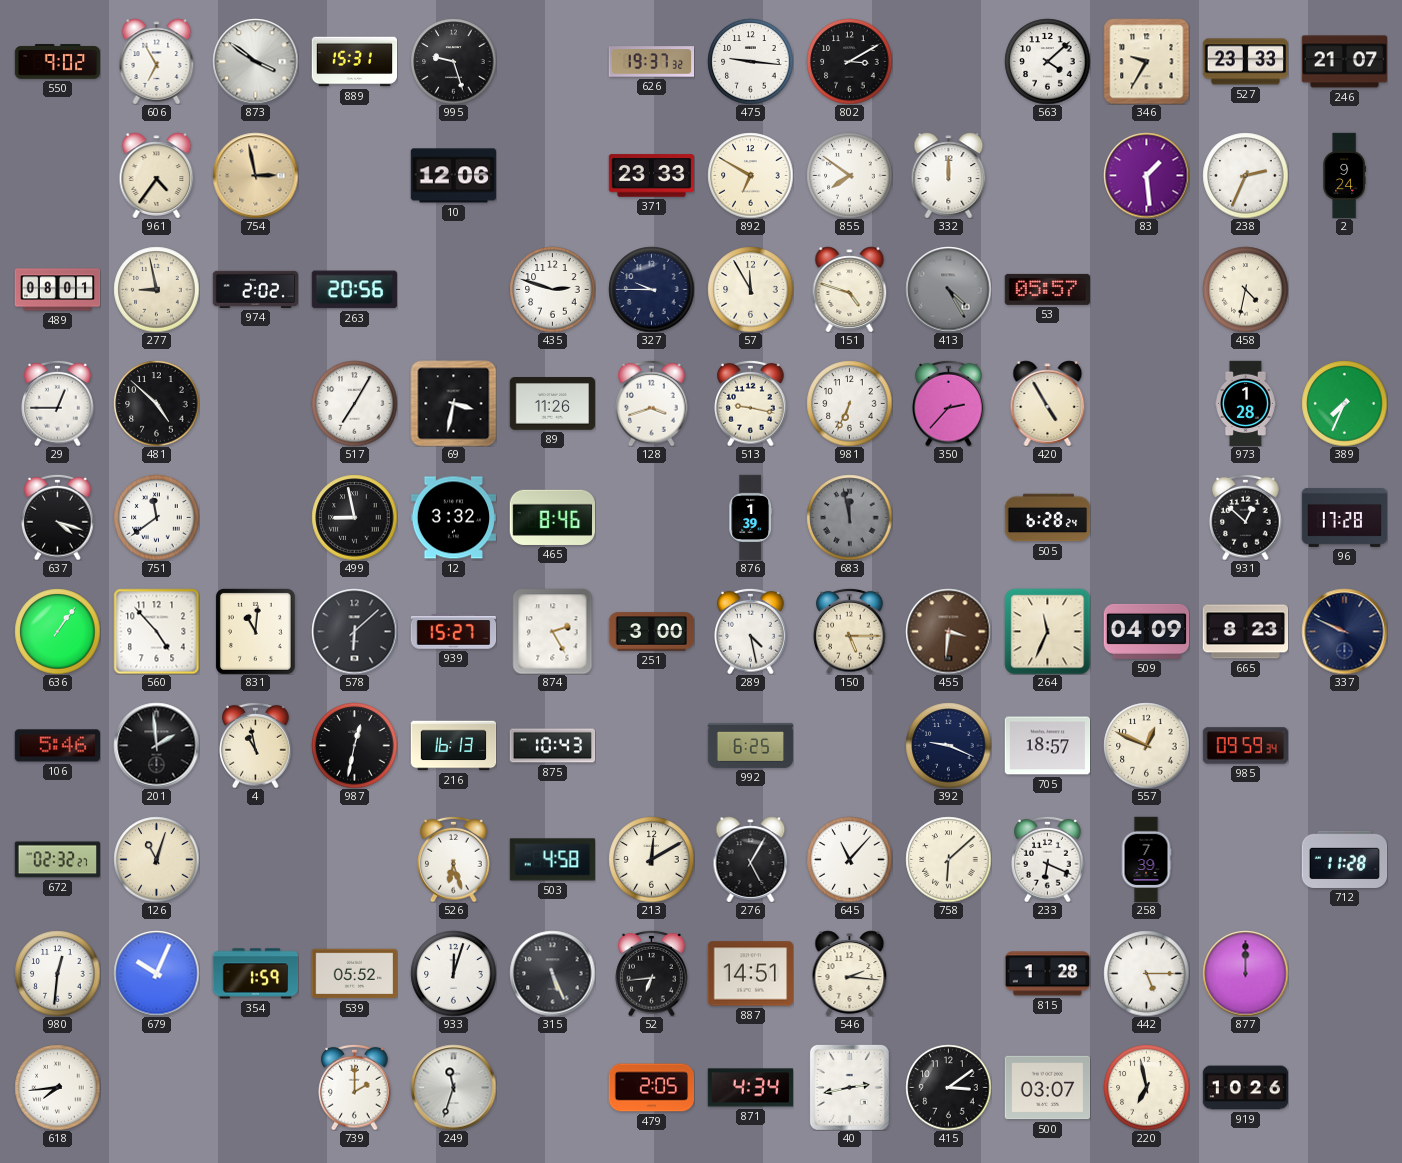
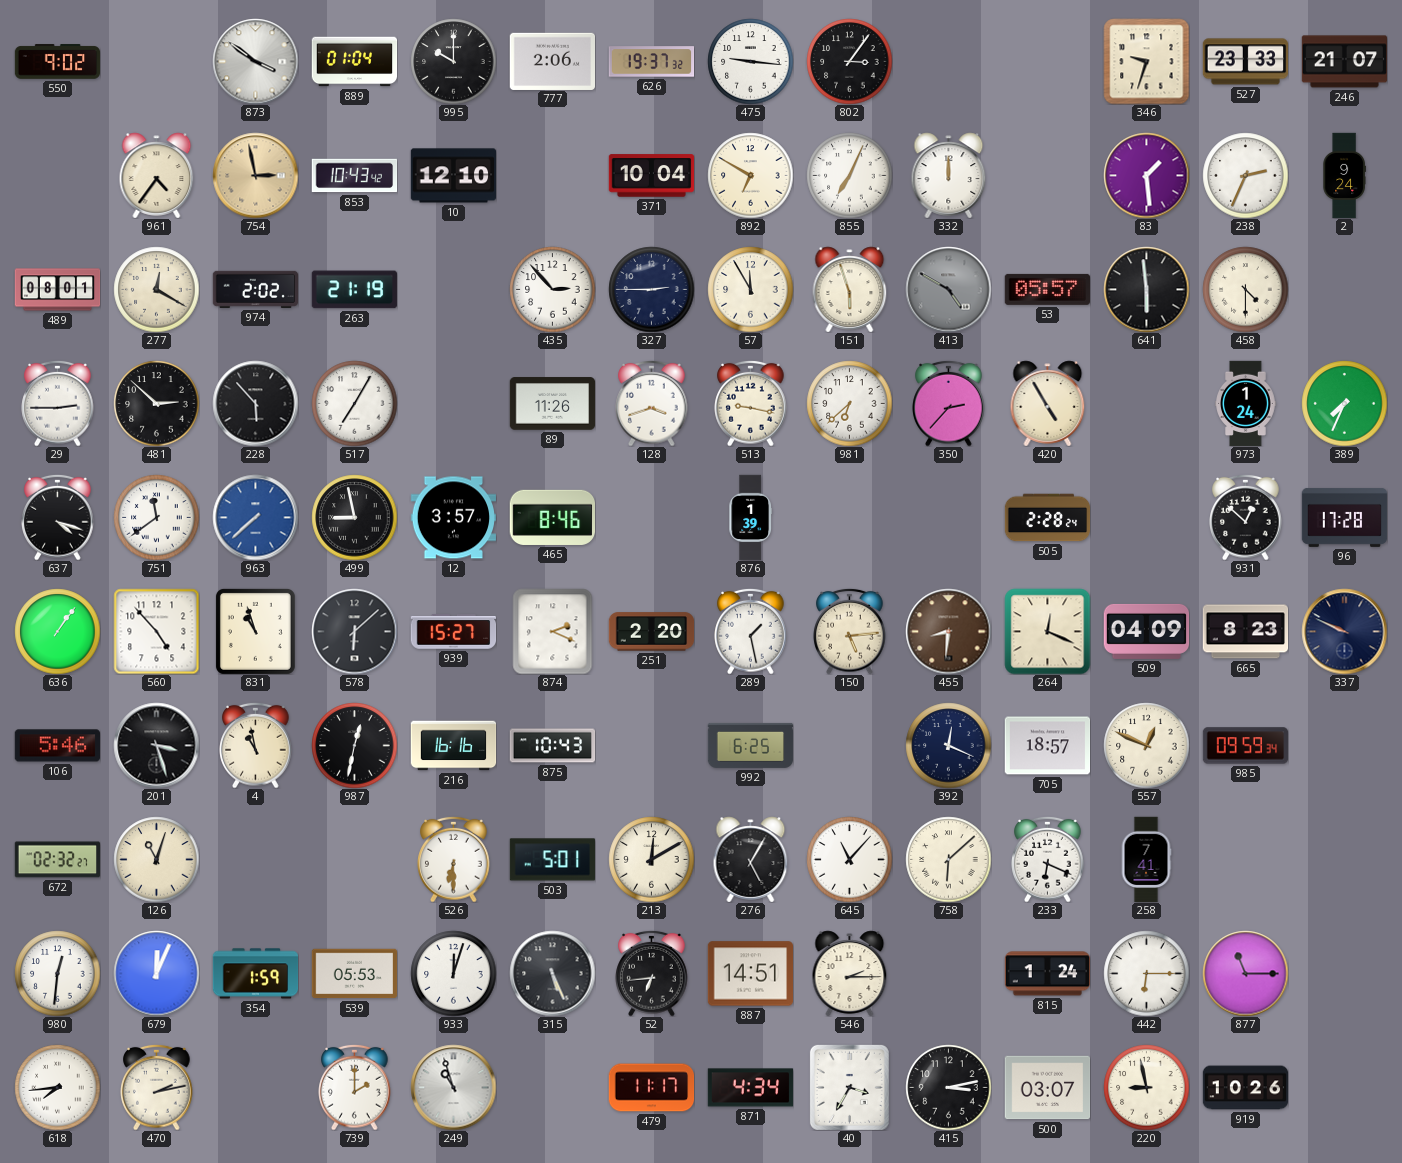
606: 6:55 -> none (157, 61)
889: 15:31 -> 01:04 (354, 62)
995: 9:27 -> 10:00 (453, 61)
777: none -> 2:06 (552, 61)
802: 3:10 -> 3:06 (849, 61)
563: 4:08 -> none (1047, 61)
346: 9:35 -> 9:33 (1146, 61)
853: none -> 10:43 (354, 176)
10: 12:06 -> 12:10 (453, 176)
371: 23:33 -> 10:04 (651, 176)
855: 7:51 -> 7:04 (849, 175)
277: 8:58 -> 12:20 (156, 289)
263: 20:56 -> 21:19 (354, 290)
435: 2:48 -> 2:53 (552, 289)
327: 9:45 -> 2:45 (651, 289)
151: 4:48 -> 5:57 (850, 289)
413: 4:25 -> 4:50 (948, 289)
641: none -> 5:59 (1146, 289)
458: 4:32 -> 4:30 (1245, 289)
29: 12:45 -> 2:45 (58, 403)
481: 4:52 -> 2:52 (156, 403)
228: none -> 5:53 (255, 403)
69: 3:32 -> none (453, 403)
981: 6:34 -> 6:38 (849, 403)
973: 1:28 -> 1:24 (1246, 403)
963: none -> 7:38 (255, 517)
12: 3:32 -> 3:57 (453, 518)
683: 11:58 -> none (849, 517)
505: 6:28 -> 2:28 (1047, 518)
831: 11:01 -> 10:57 (255, 631)
874: 2:25 -> 2:19 (553, 631)
251: 3:00 -> 2:20 (651, 632)
289: 4:28 -> 1:28 (751, 631)
150: 5:15 -> 5:14 (850, 631)
455: 3:31 -> 8:31 (948, 631)
264: 11:34 -> 12:19 (1047, 631)
201: 1:59 -> 3:27 (156, 745)
216: 16:13 -> 16:16 (453, 746)
392: 9:19 -> 12:19 (948, 745)
526: 6:27 -> 6:30 (454, 859)
503: 4:58 -> 5:01 (552, 860)
258: 7:39 -> 7:41 (1146, 859)
712: 11:28 -> none (1344, 859)
679: 10:04 -> 12:04 (156, 973)
539: 05:52 -> 05:53 (354, 974)
546: 2:16 -> 2:15 (850, 973)
815: 1:28 -> 1:24 (1047, 974)
442: 5:15 -> 6:15 (1146, 973)
877: 12:00 -> 11:15 (1245, 973)
470: none -> 2:13 (157, 1087)
249: 11:33 -> 10:57 (453, 1087)
479: 2:05 -> 11:17 (651, 1088)
40: 2:43 -> 3:35 (849, 1087)
415: 3:09 -> 3:13 (948, 1087)
220: 6:58 -> 8:58 (1146, 1087)
